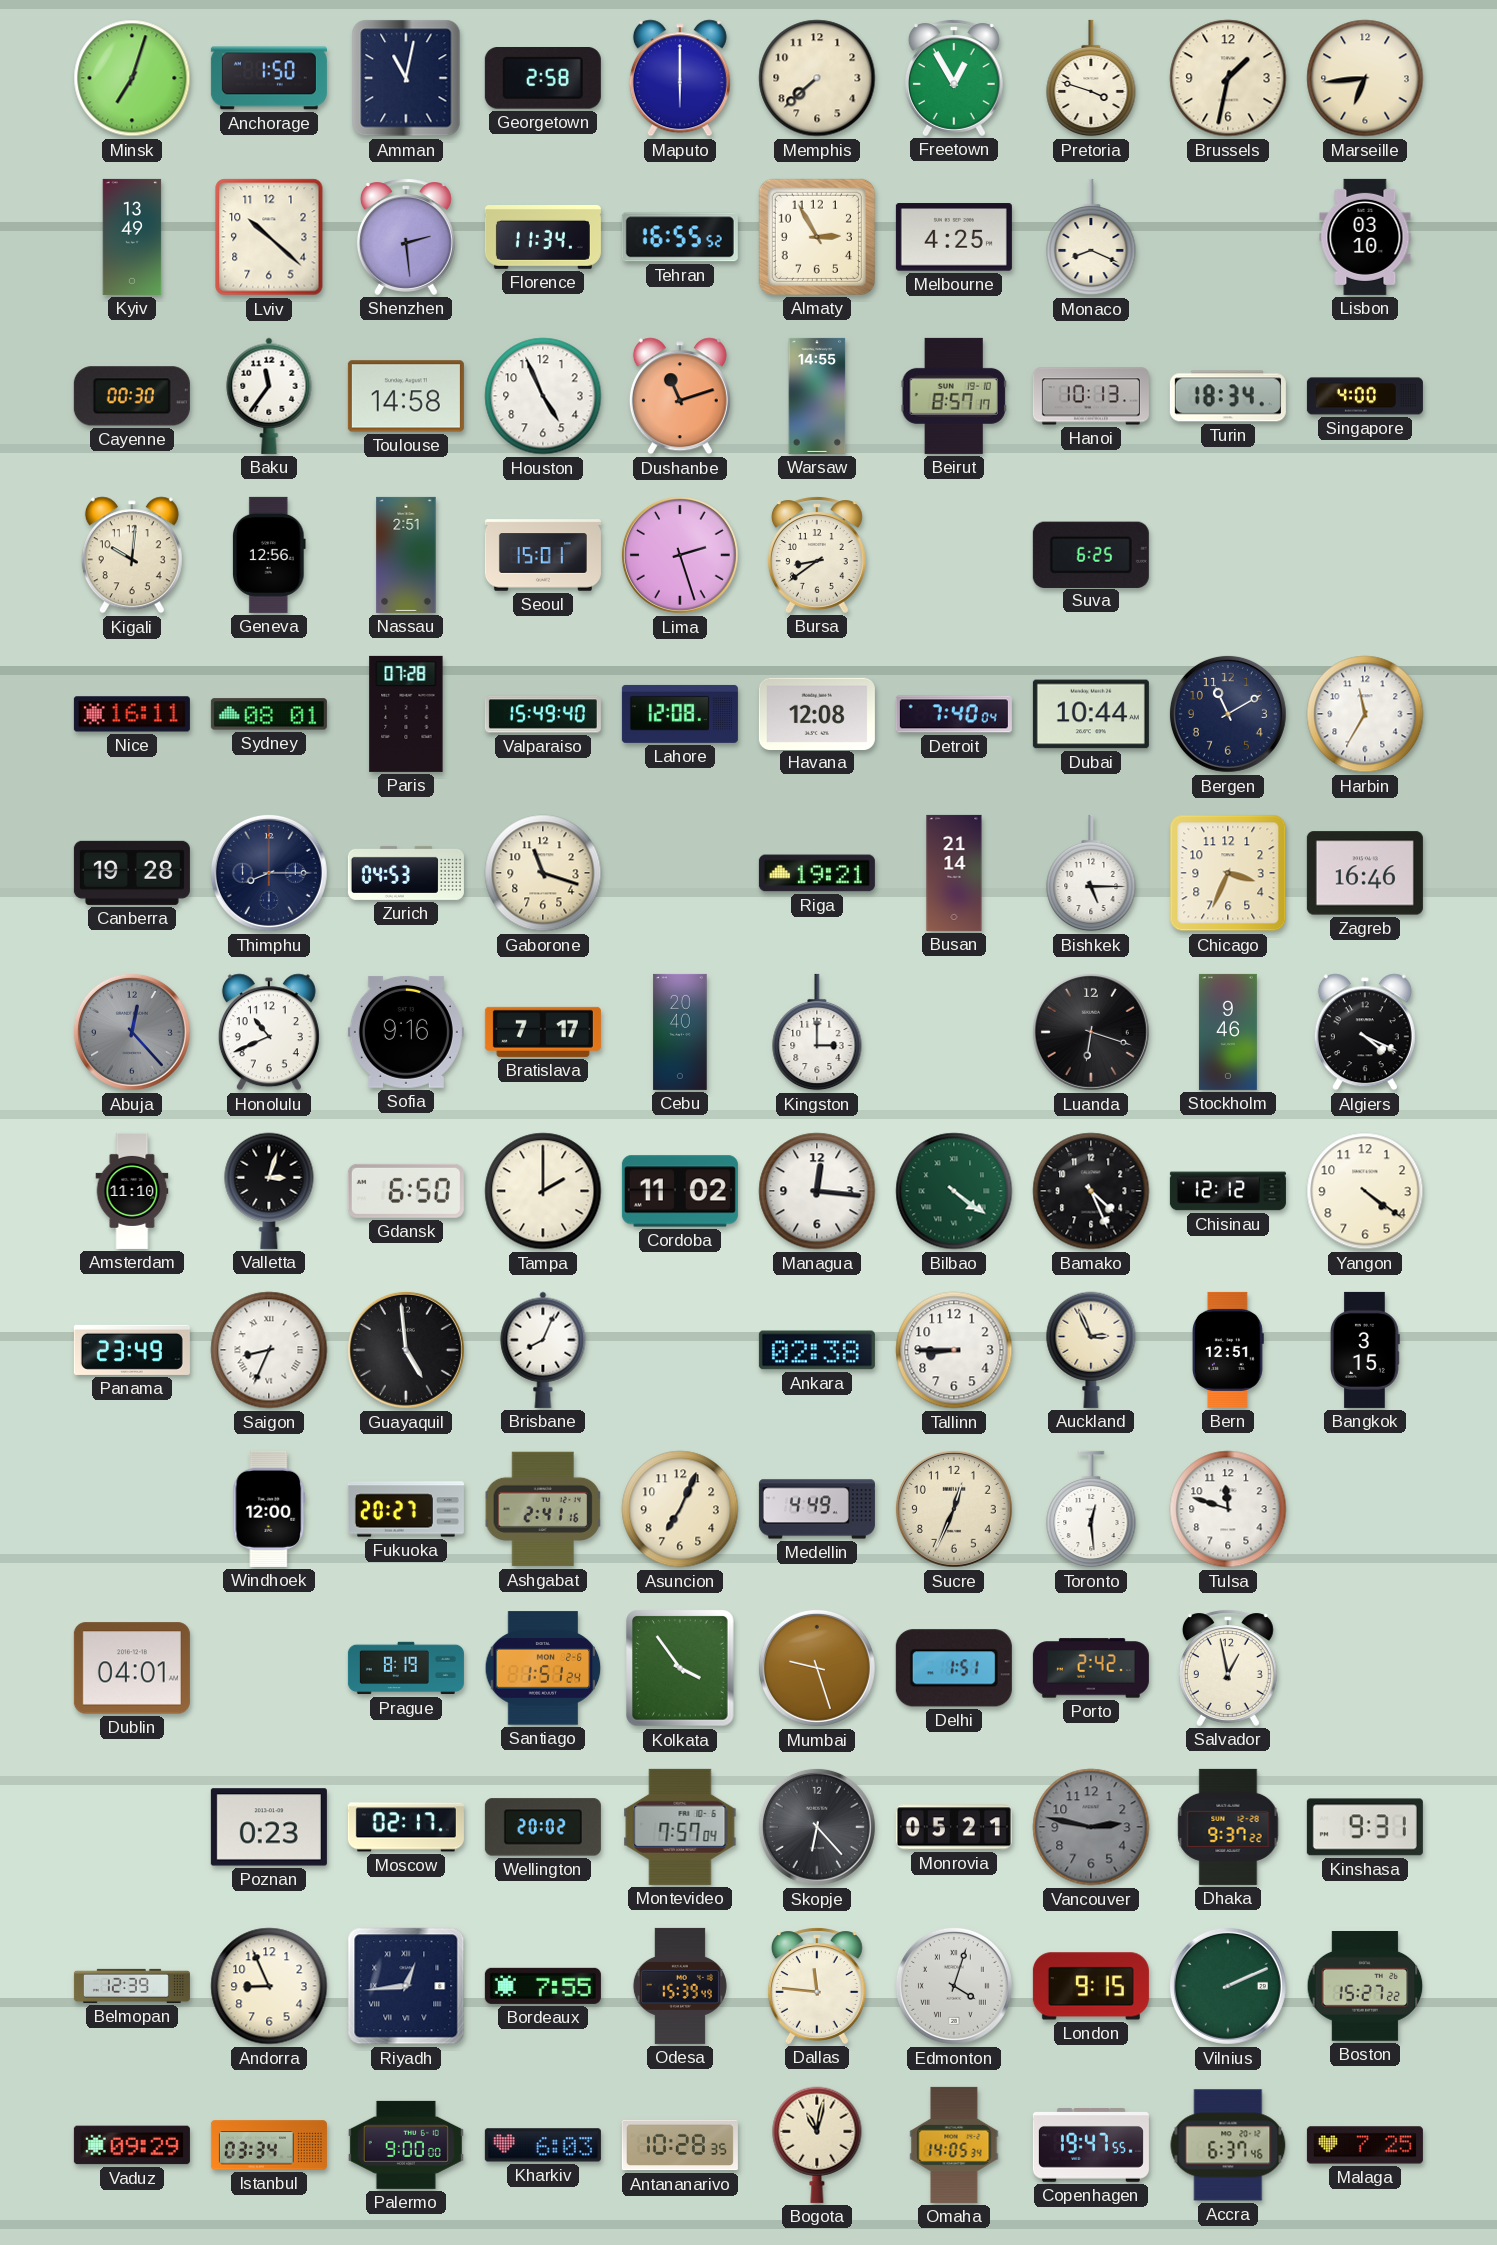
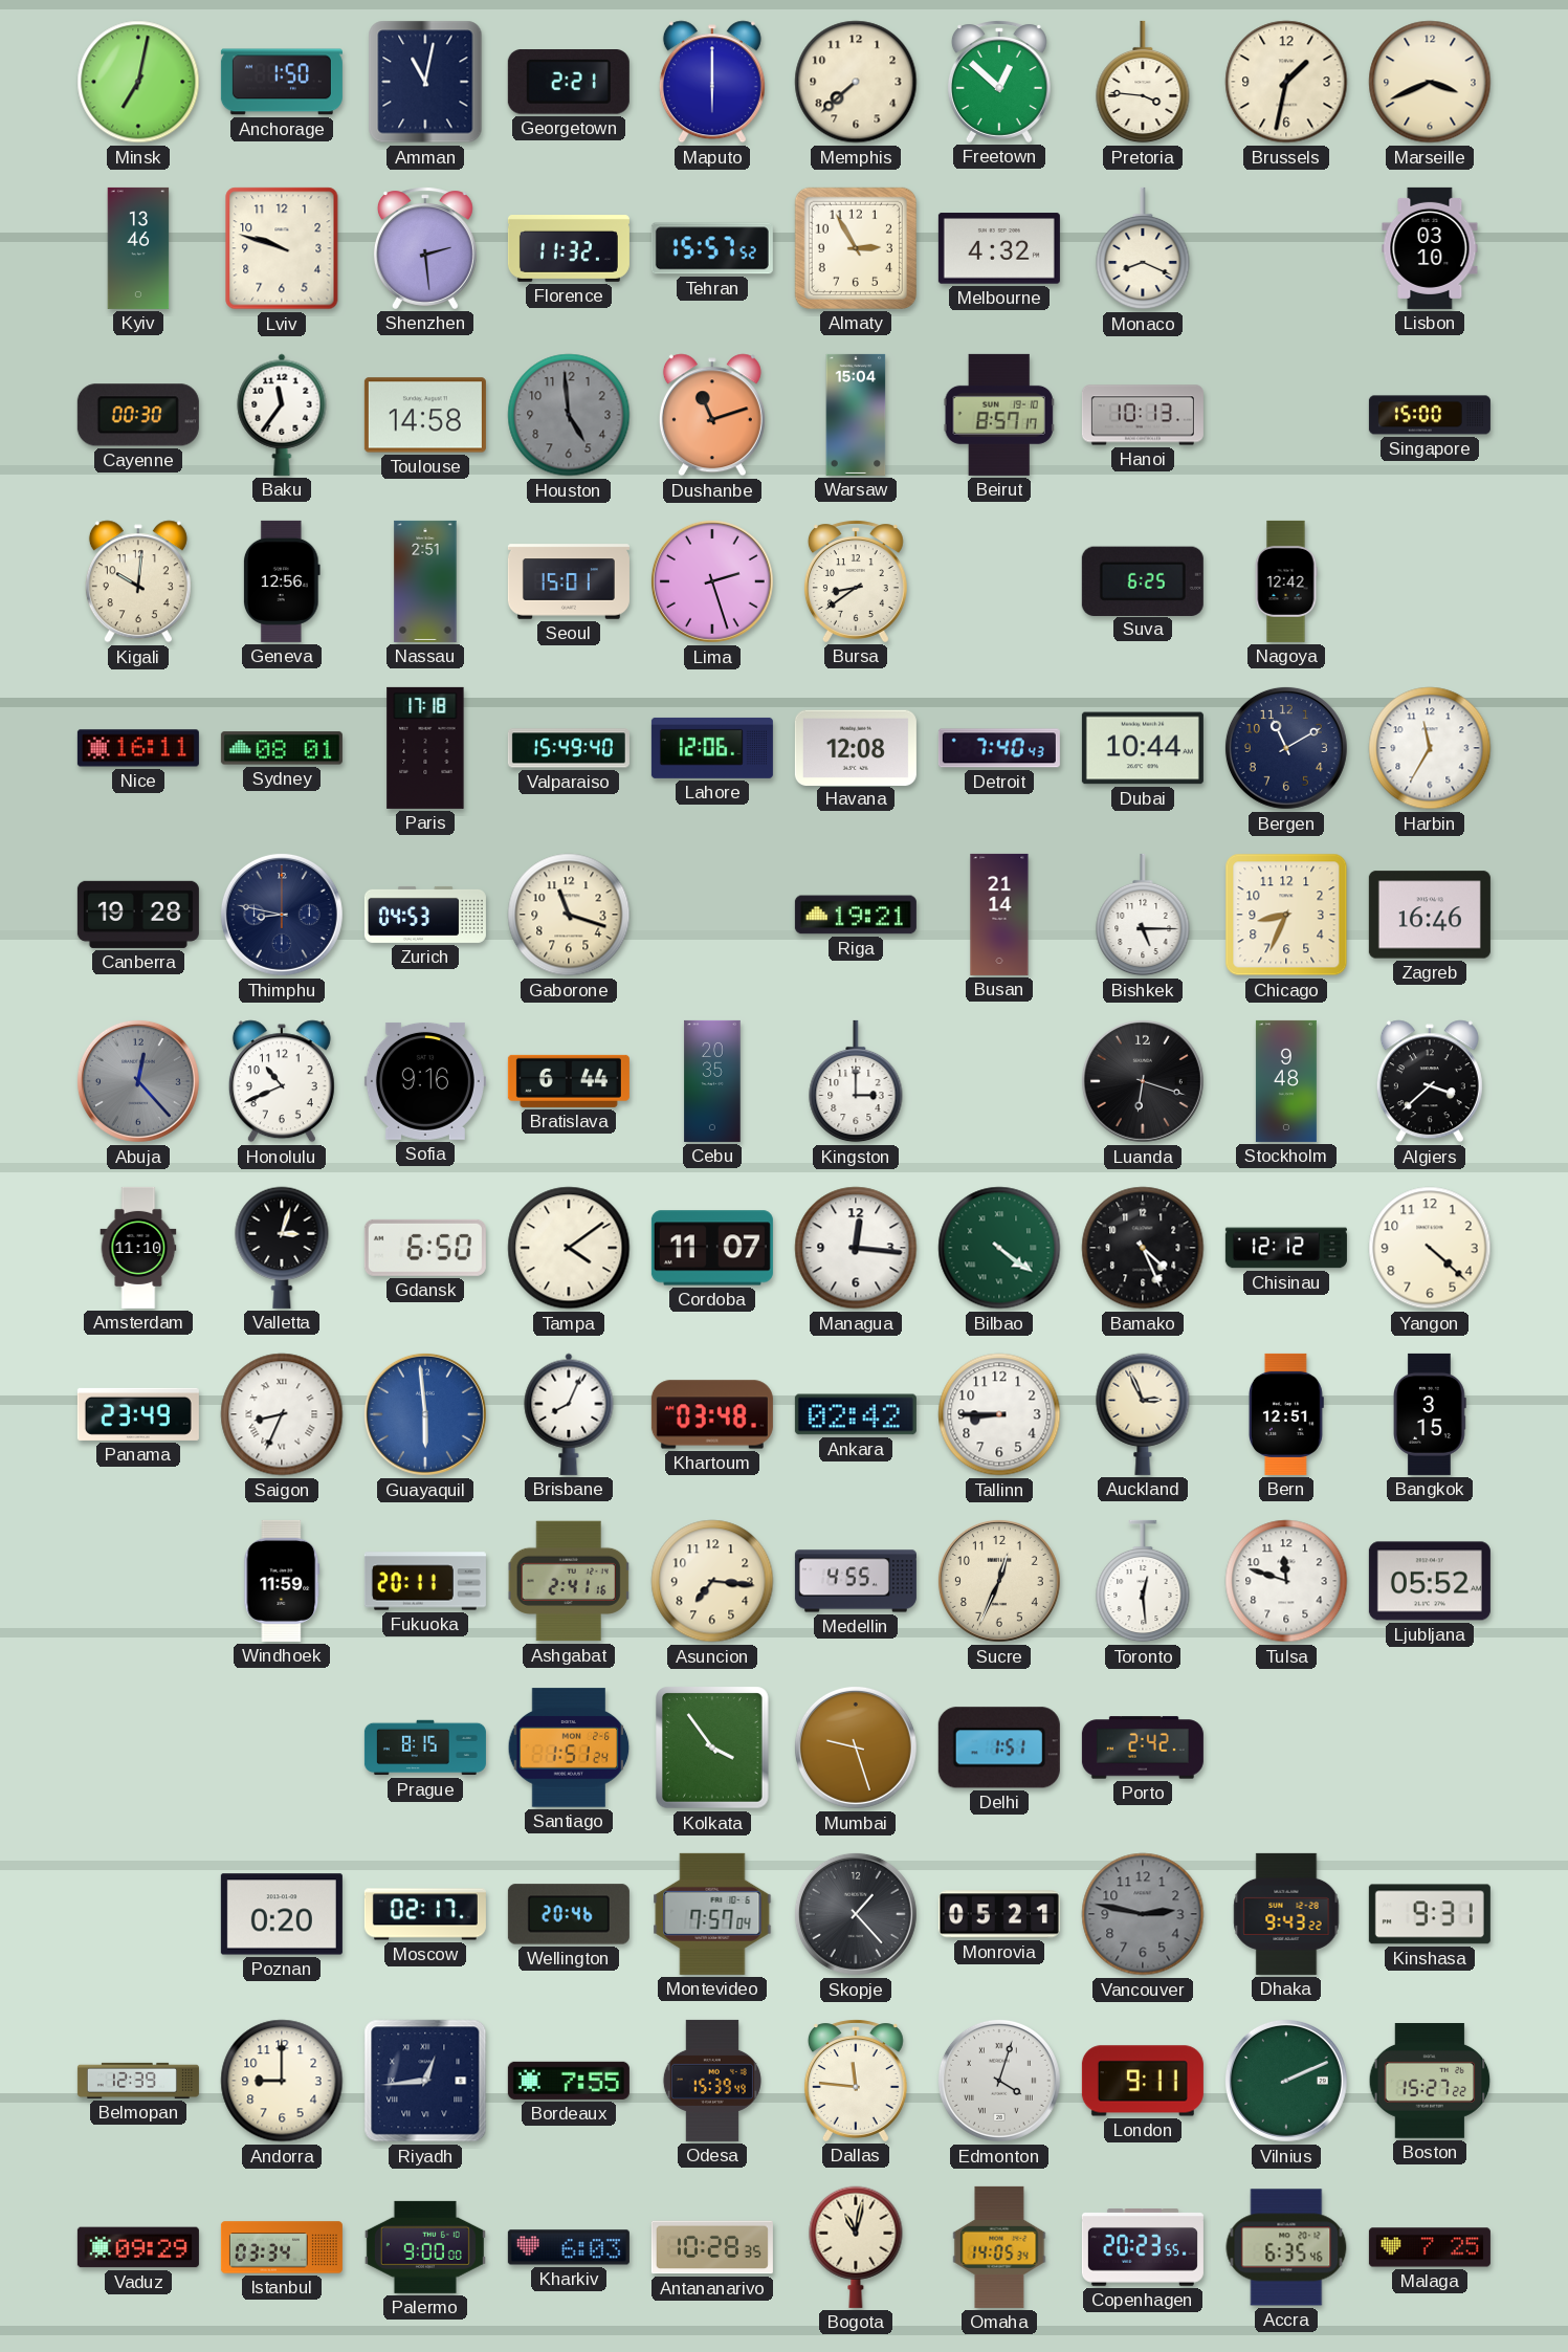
Minsk: 7:03 -> 7:02 (138, 82)
Georgetown: 2:58 -> 2:21 (569, 83)
Freetown: 12:55 -> 12:52 (999, 82)
Pretoria: 3:48 -> 3:46 (1143, 82)
Marseille: 6:44 -> 3:41 (1430, 82)
Kyiv: 13:49 -> 13:46 (138, 248)
Lviv: 10:22 -> 9:48 (282, 248)
Florence: 11:34 -> 11:32 (569, 249)
Tehran: 16:55 -> 15:57 (712, 248)
Melbourne: 4:25 -> 4:32 (999, 248)
Houston: 4:56 -> 4:59 (569, 415)
Houston dial: white -> grey (569, 415)
Warsaw: 14:55 -> 15:04 (856, 415)
Turin: 18:34 -> none (1228, 396)
Singapore: 4:00 -> 15:00 (1430, 415)
Nagoya: none -> 12:42 (1286, 581)
Paris: 07:28 -> 17:18 (425, 748)
Lahore: 12:08 -> 12:06 (712, 748)
Detroit: 7:40:04 -> 7:40:43 (999, 748)
Thimphu: 8:15 -> 8:47 (282, 915)
Chicago: 3:34 -> 8:34 (1286, 915)
Bratislava: 7:17 -> 6:44 (569, 1081)
Cebu: 20:40 -> 20:35 (712, 1081)
Stockholm: 9:46 -> 9:48 (1286, 1081)
Algiers: 4:19 -> 3:38 (1430, 1081)
Tampa: 2:00 -> 4:09 (569, 1248)
Cordoba: 11:02 -> 11:07 (712, 1248)
Yangon: 4:21 -> 4:22 (1430, 1248)
Guayaquil: 4:59 -> 5:59 (425, 1414)
Guayaquil dial: black -> blue (425, 1414)
Khartoum: none -> 03:48 (712, 1414)
Ankara: 02:38 -> 02:42 (856, 1414)
Windhoek: 12:00 -> 11:59 (282, 1581)
Fukuoka: 20:27 -> 20:11 (425, 1581)
Asuncion: 7:04 -> 7:16 (712, 1581)
Medellin: 4:49 -> 4:55 (856, 1581)
Ljubljana: none -> 05:52 (1430, 1581)
Dublin: 04:01 -> none (132, 1668)
Prague: 8:19 -> 8:15 (425, 1747)
Salvador: 12:58 -> none (1228, 1668)
Poznan: 0:23 -> 0:20 (282, 1914)
Wellington: 20:02 -> 20:46 (569, 1914)
Skopje: 6:23 -> 1:23 (856, 1914)
Dhaka: 9:37 -> 9:43 (1286, 1914)
Andorra: 8:56 -> 9:00 (282, 2081)
London: 9:15 -> 9:11 (1143, 2081)
Copenhagen: 19:47 -> 20:23 (1143, 2247)
Accra: 6:37 -> 6:35 (1286, 2247)
